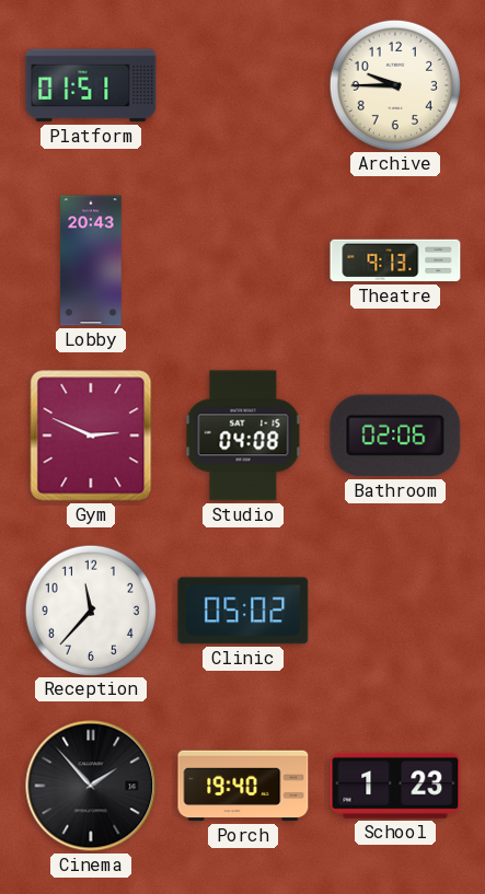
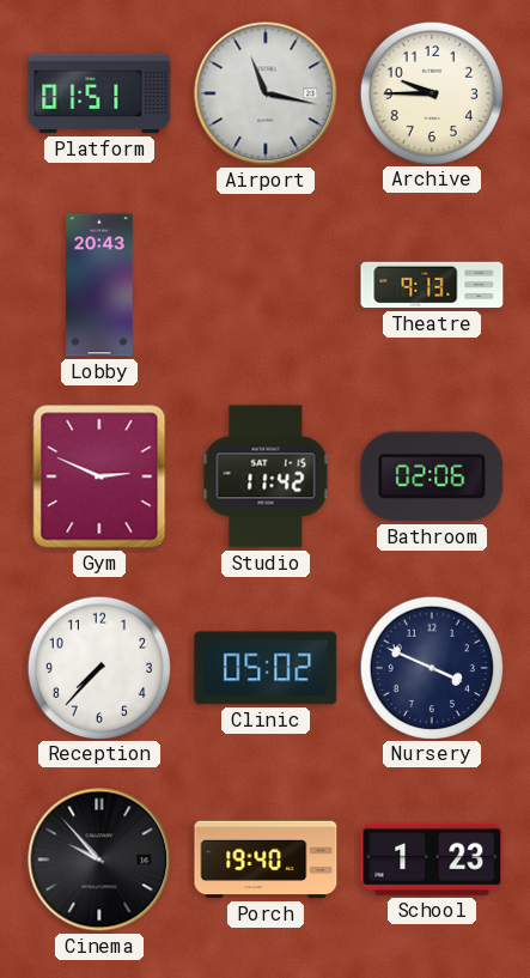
Airport: none -> 11:17 (266, 93)
Studio: 04:08 -> 11:42 (266, 476)
Reception: 11:37 -> 7:37 (98, 667)
Nursery: none -> 3:49 (431, 667)
Cinema: 1:53 -> 9:53 (99, 859)
